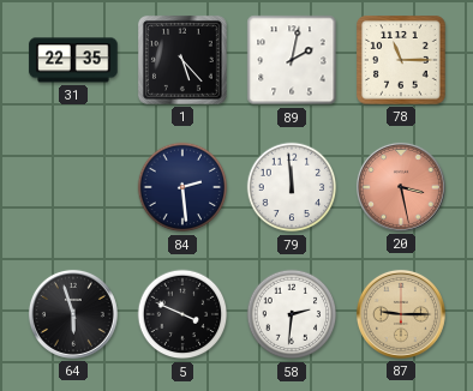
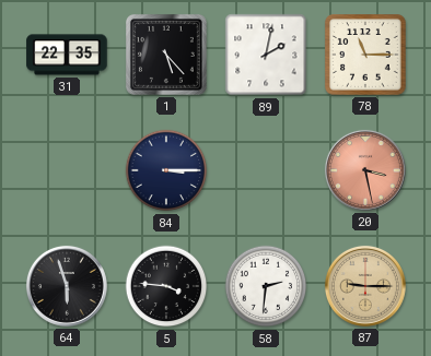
84: 2:29 -> 3:15 (166, 170)
79: 11:59 -> none (292, 187)
5: 3:49 -> 3:46 (166, 286)
